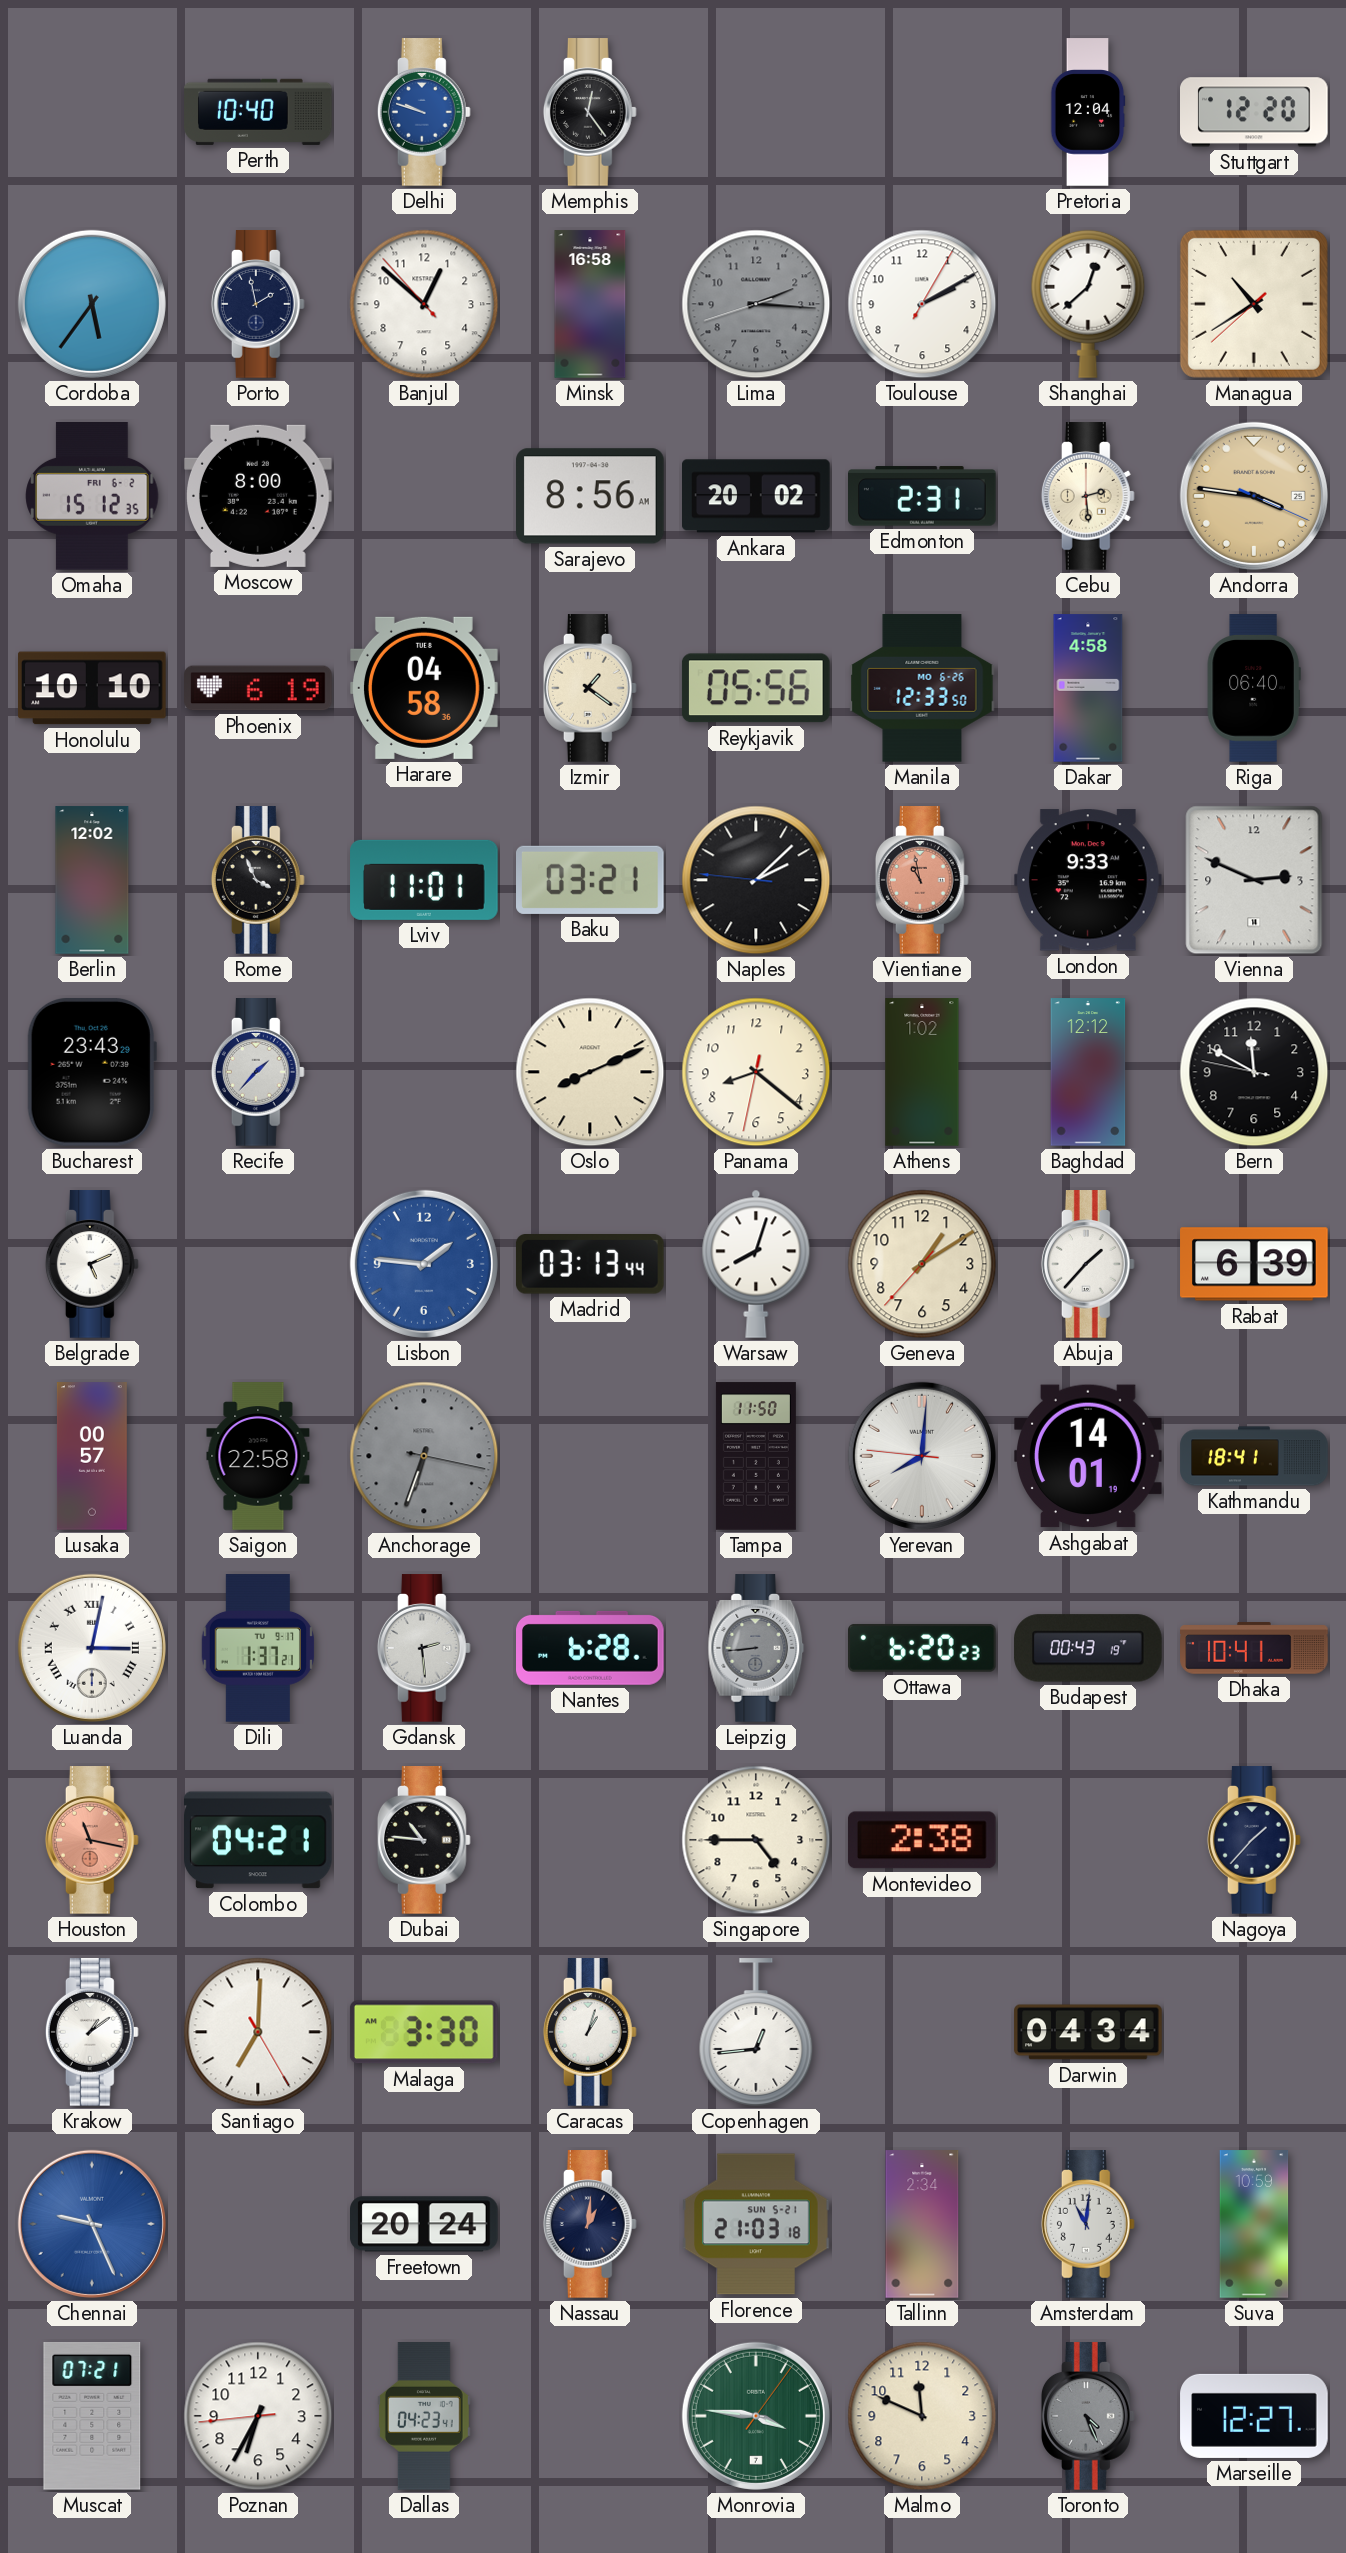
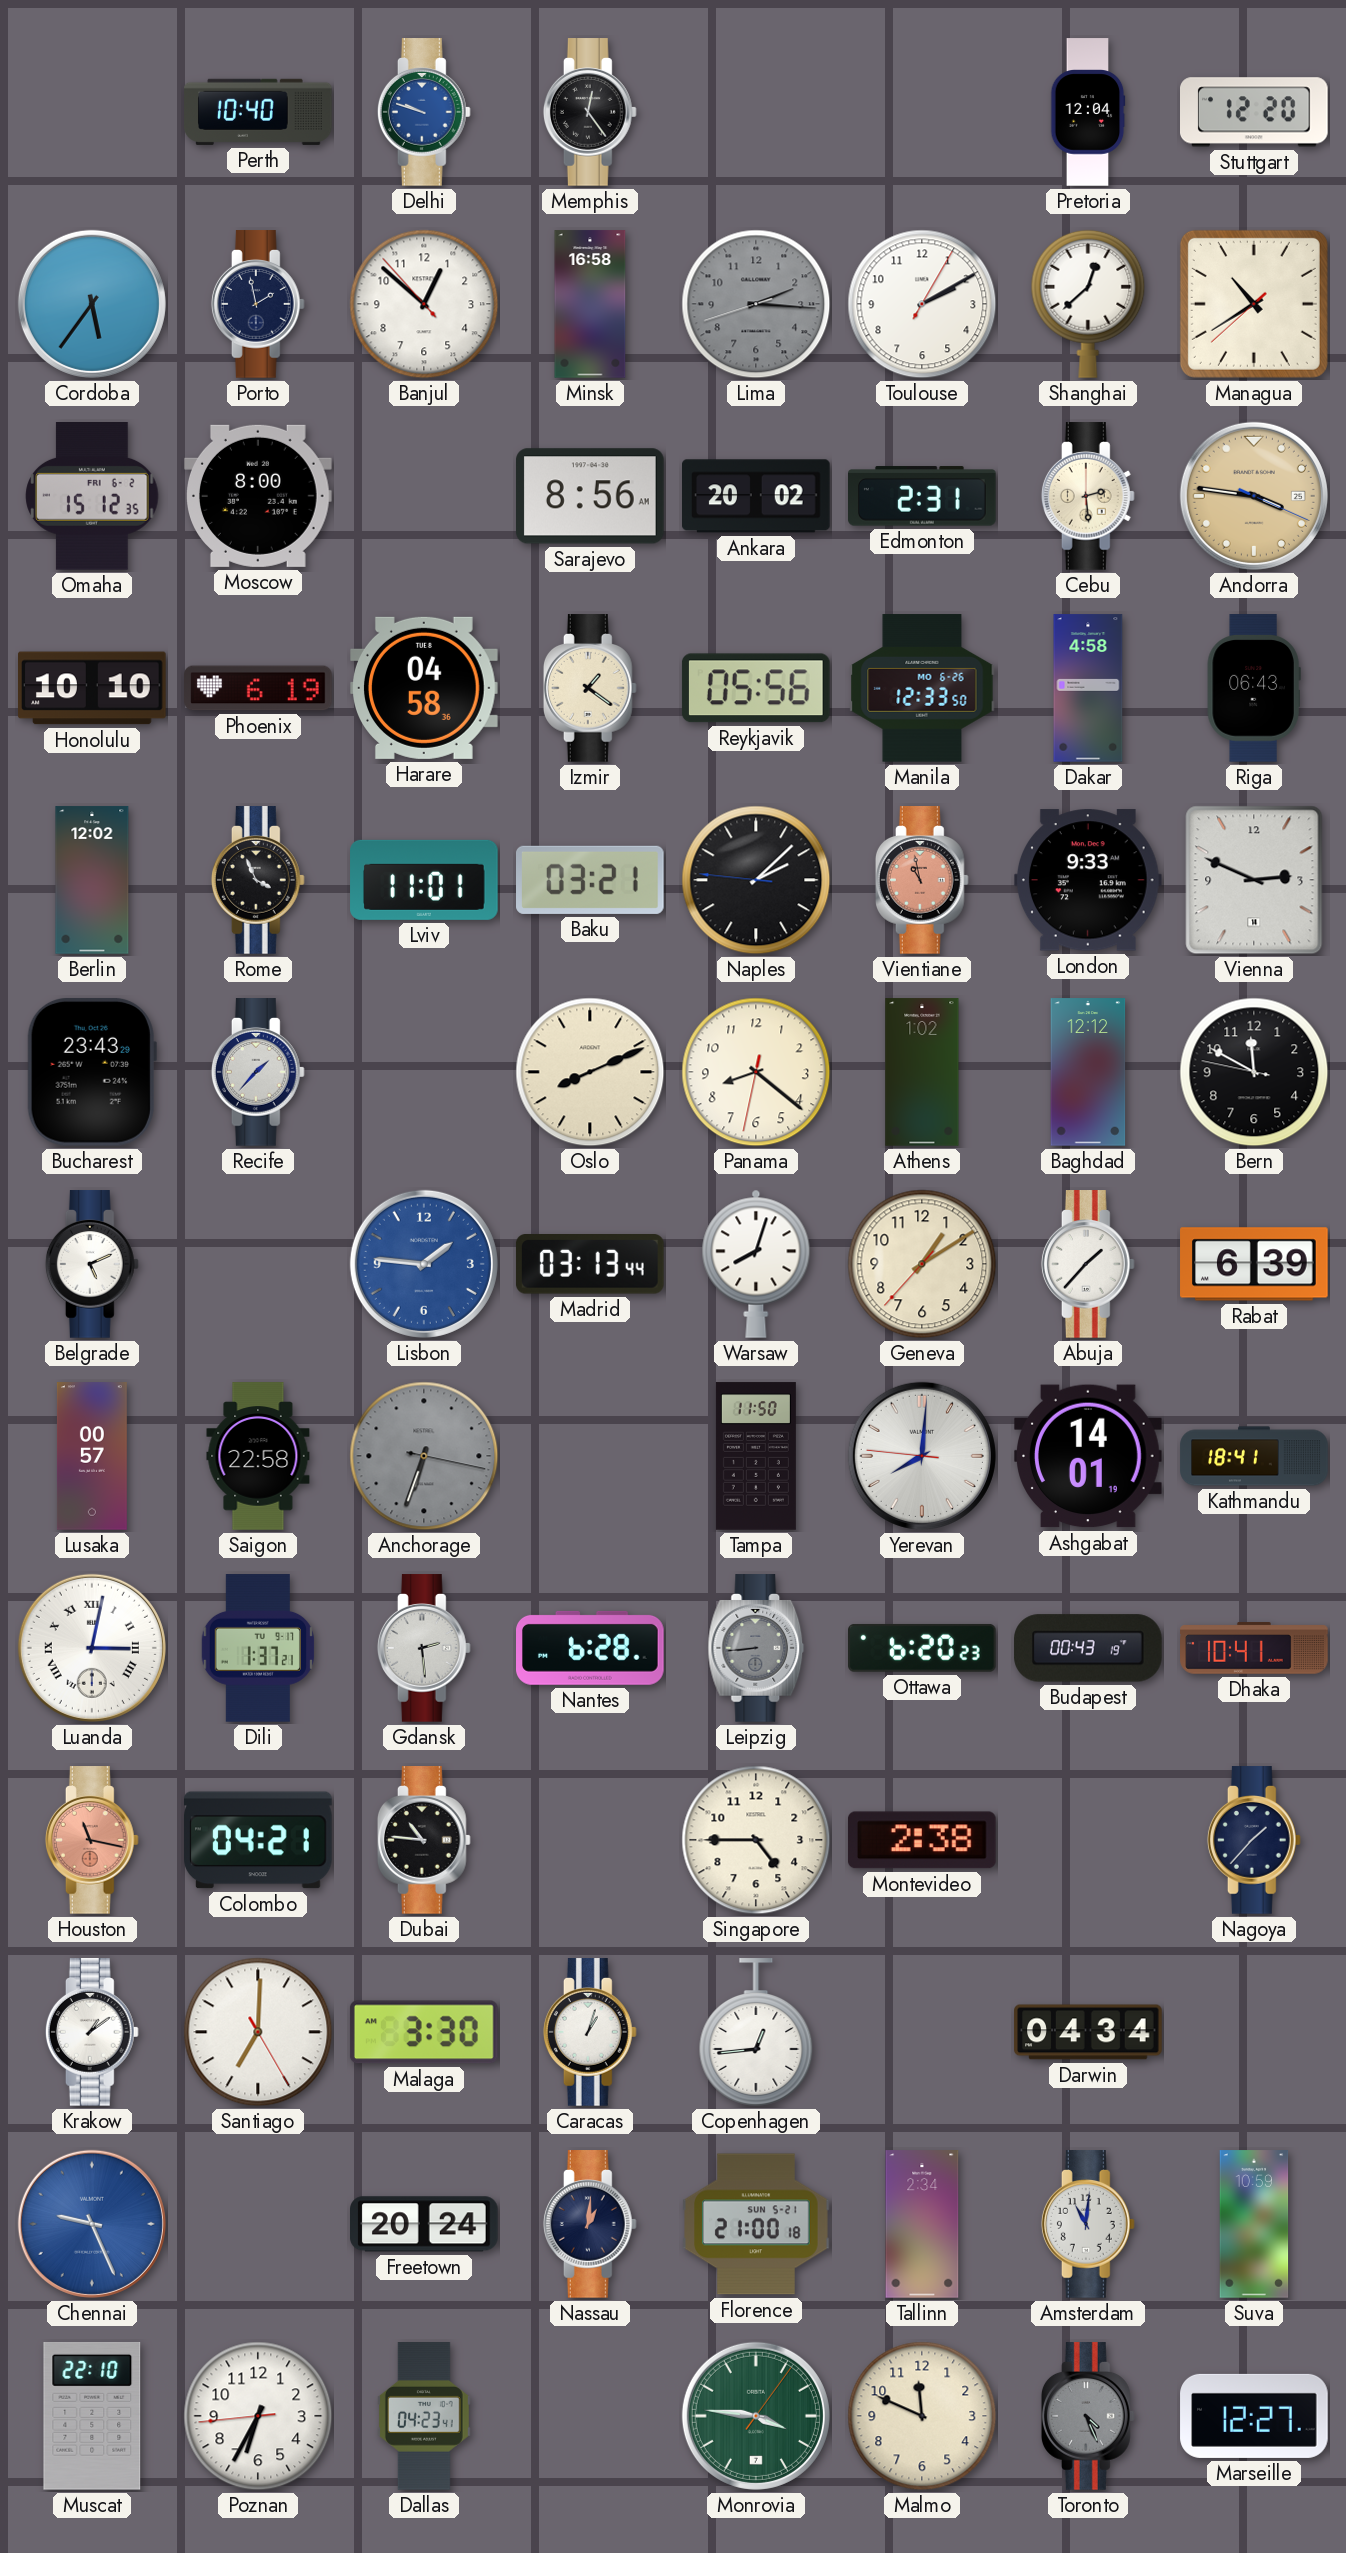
Riga: 06:40 -> 06:43 (1254, 688)
Florence: 21:03 -> 21:00 (756, 2224)
Muscat: 07:21 -> 22:10 (92, 2416)
